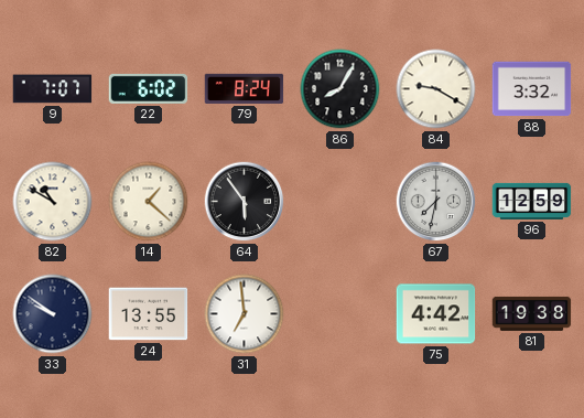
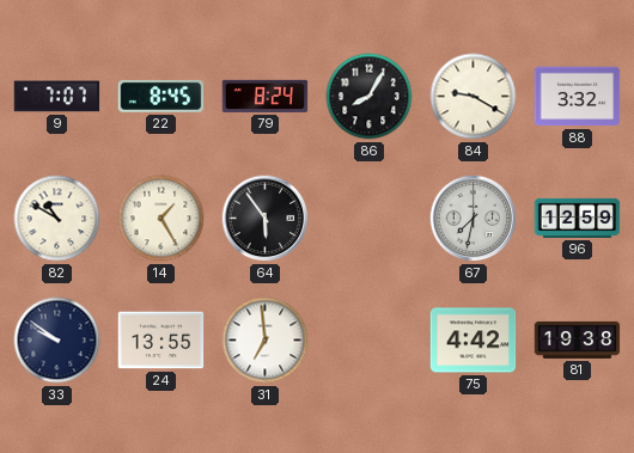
22: 6:02 -> 8:45 (161, 96)
14: 1:22 -> 1:25 (161, 219)
